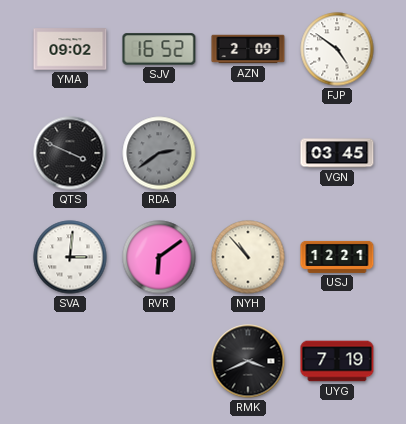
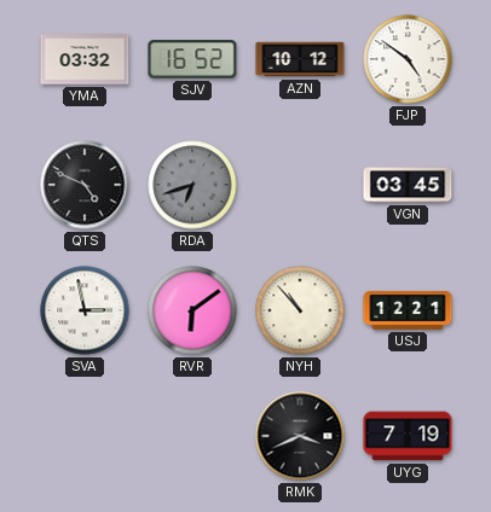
YMA: 09:02 -> 03:32 (85, 59)
AZN: 2:09 -> 10:12 (300, 59)
QTS: 3:49 -> 4:49 (85, 185)
RDA: 2:39 -> 6:42 (192, 185)
SVA: 3:01 -> 2:58 (85, 310)
